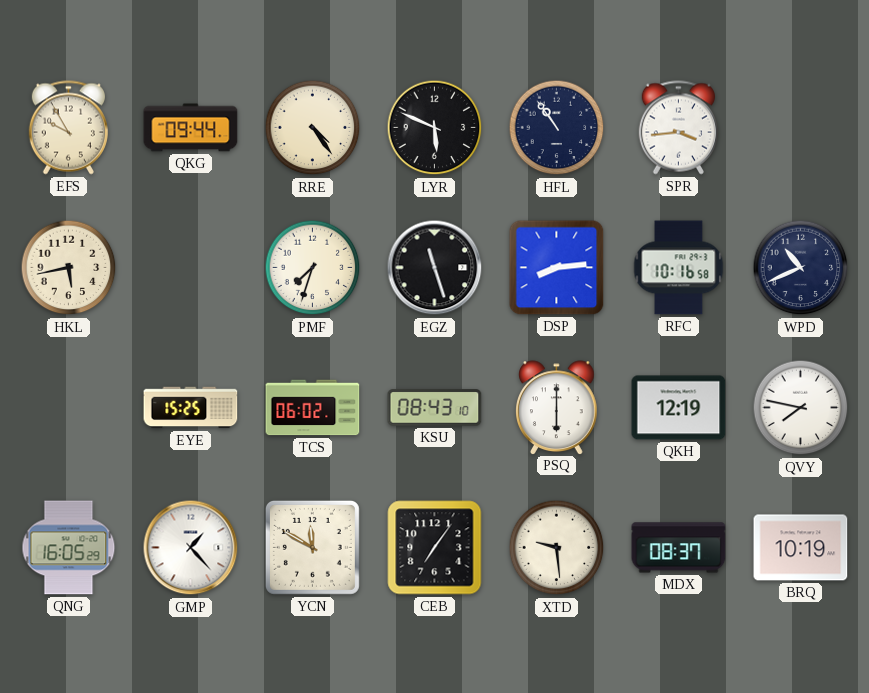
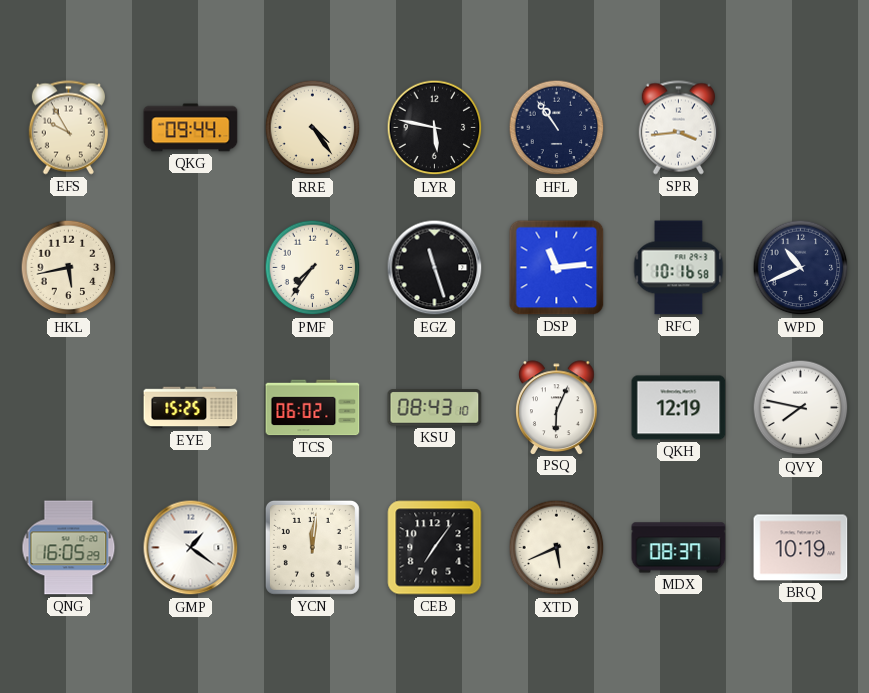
LYR: 5:49 -> 5:47 (435, 128)
PMF: 7:33 -> 7:36 (313, 268)
DSP: 8:14 -> 11:14 (557, 268)
PSQ: 6:00 -> 6:04 (557, 407)
GMP: 1:23 -> 1:21 (191, 548)
YCN: 11:50 -> 12:01 (312, 547)
XTD: 9:29 -> 5:41 (557, 548)
